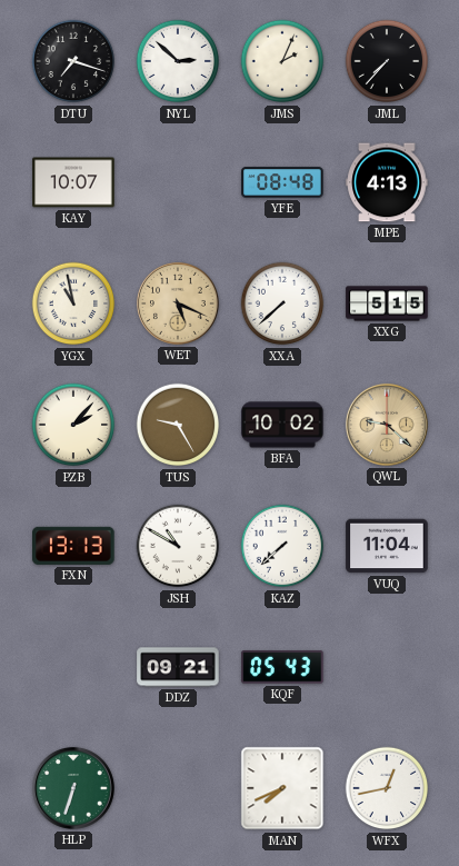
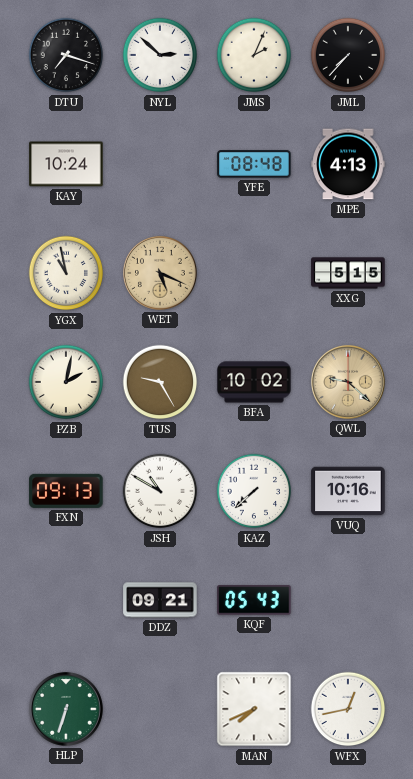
KAY: 10:07 -> 10:24 (66, 164)
XXA: 7:38 -> none (282, 303)
PZB: 2:07 -> 2:02 (66, 382)
FXN: 13:13 -> 09:13 (66, 491)
VUQ: 11:04 -> 10:16 (348, 491)
